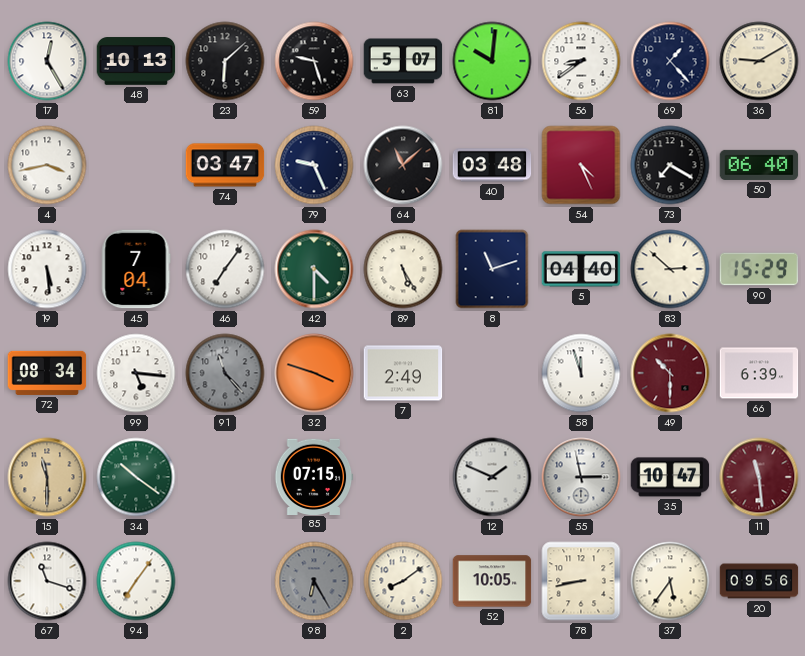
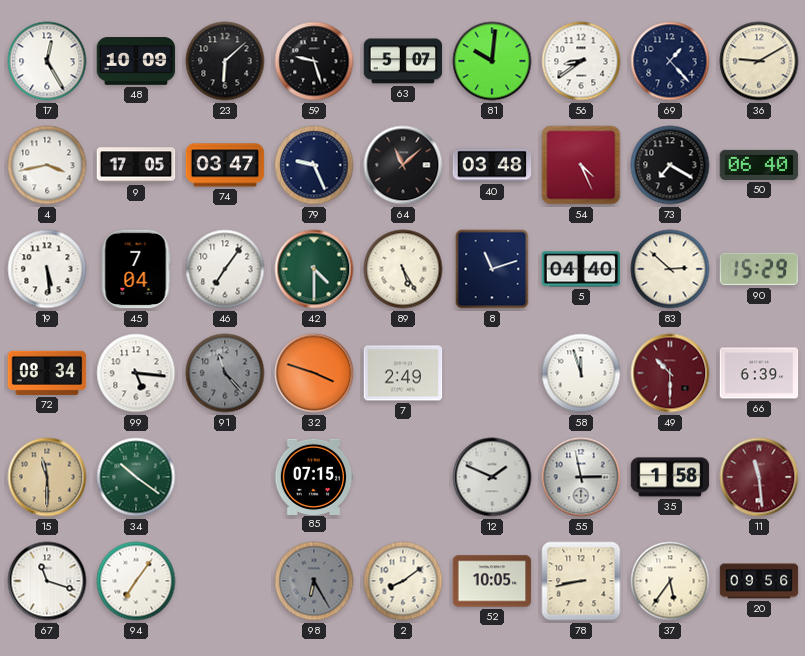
48: 10:13 -> 10:09 (136, 61)
9: none -> 17:05 (136, 165)
35: 10:47 -> 1:58 (670, 477)
